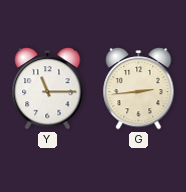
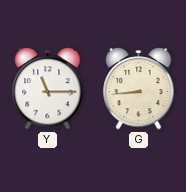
G: 2:44 -> 8:44 (139, 89)
